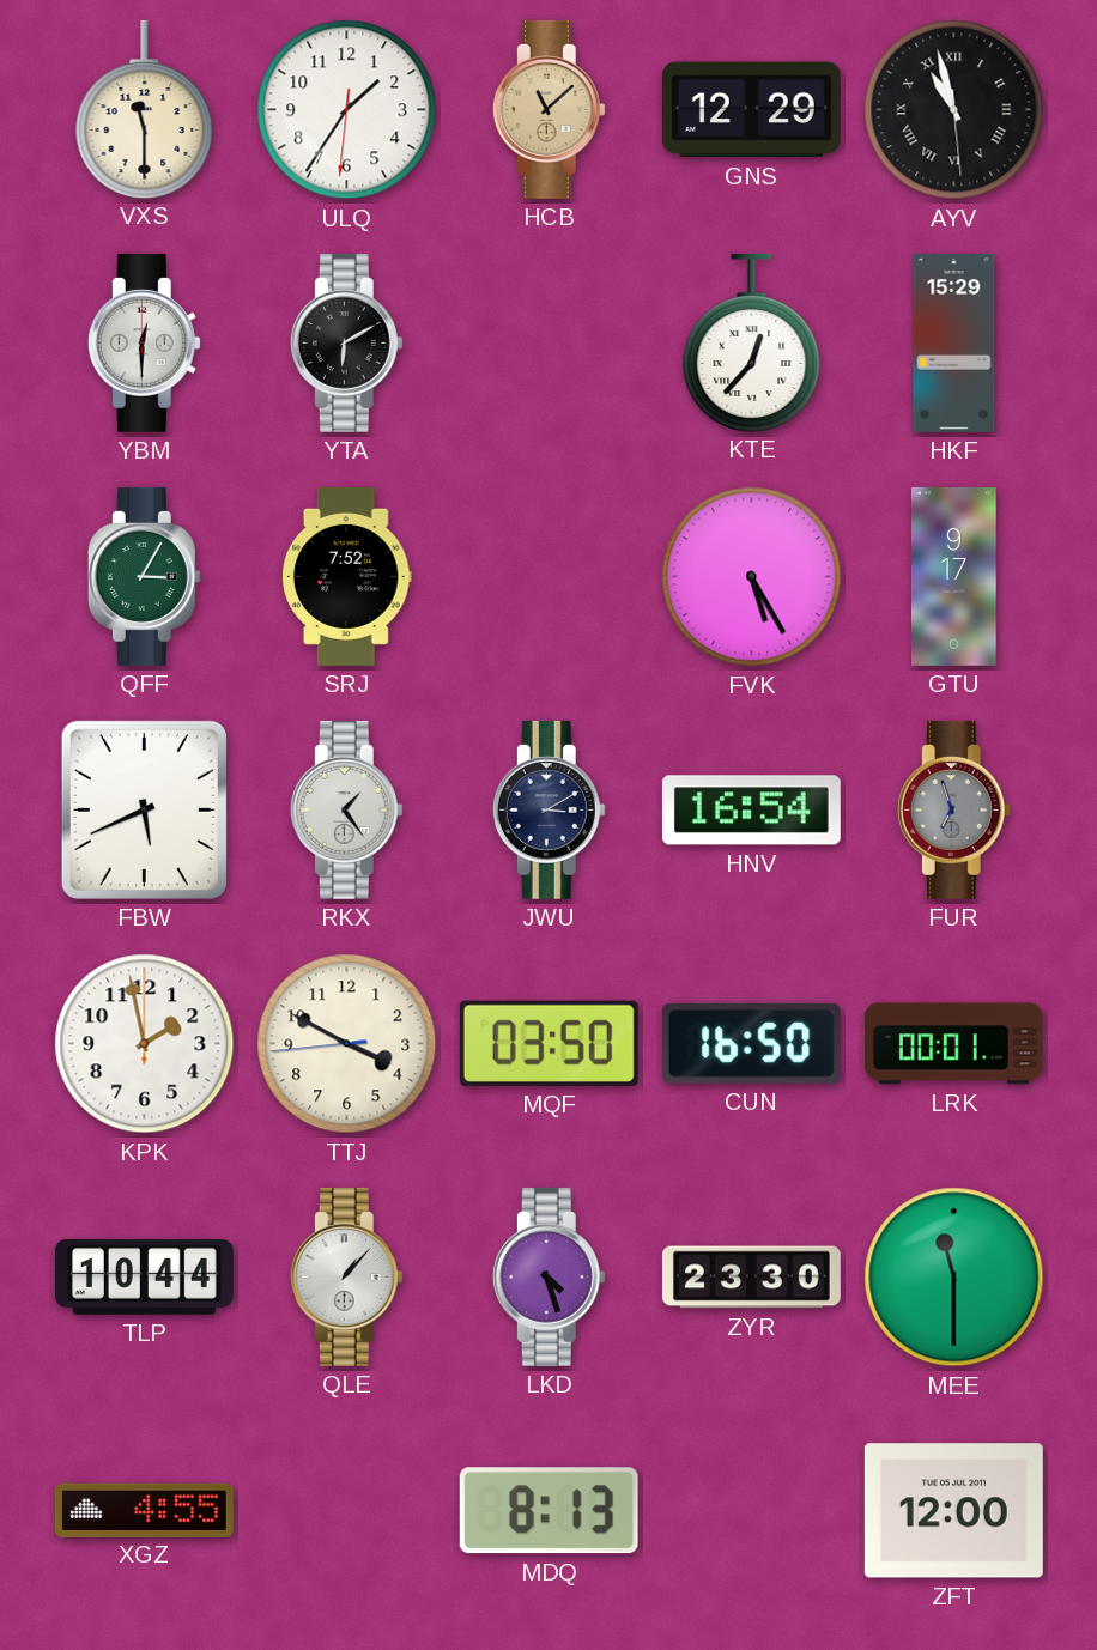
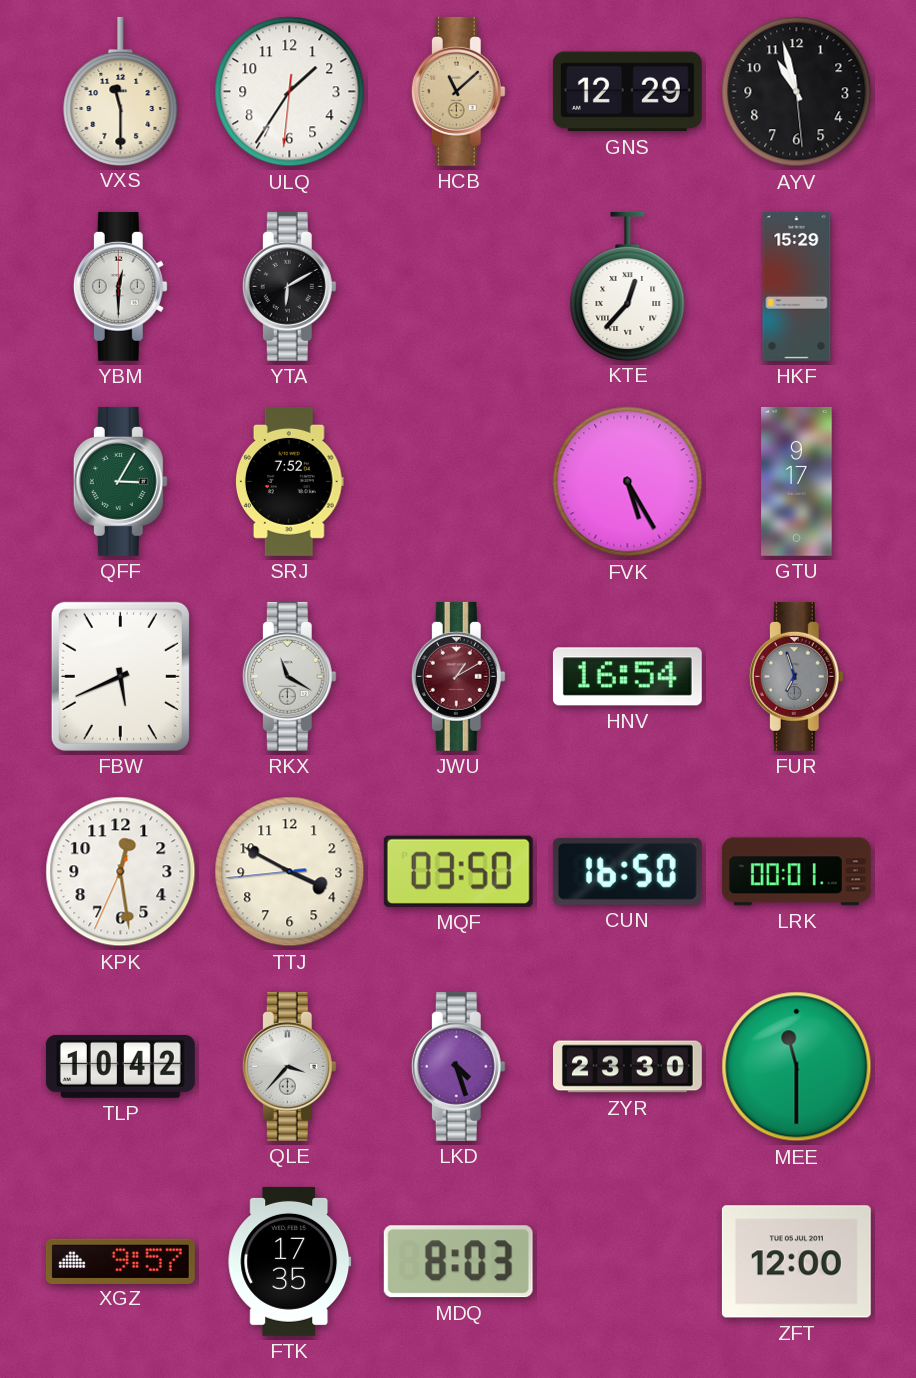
AYV numerals: Roman -> Arabic (797, 92)
RKX: 1:24 -> 11:20 (289, 676)
JWU: 3:10 -> 1:10 (458, 676)
JWU dial: navy -> burgundy (458, 676)
KPK: 1:58 -> 12:28 (121, 872)
TLP: 10:44 -> 10:42 (120, 1066)
QLE: 1:07 -> 3:37 (289, 1066)
XGZ: 4:55 -> 9:57 (120, 1261)
FTK: none -> 17:35 (290, 1261)
MDQ: 8:13 -> 8:03 (458, 1262)
